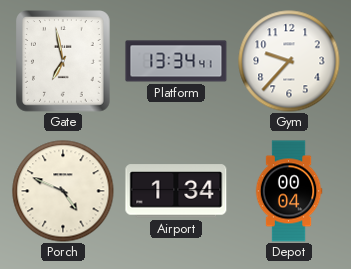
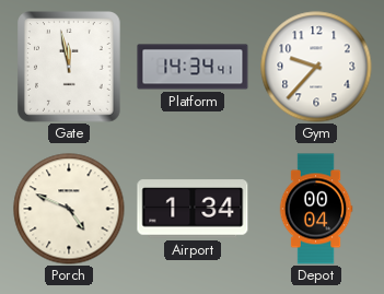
Gate: 6:58 -> 11:58 (70, 68)
Platform: 13:34 -> 14:34 (193, 67)
